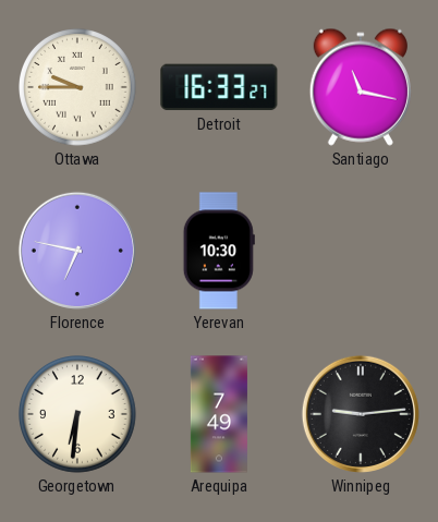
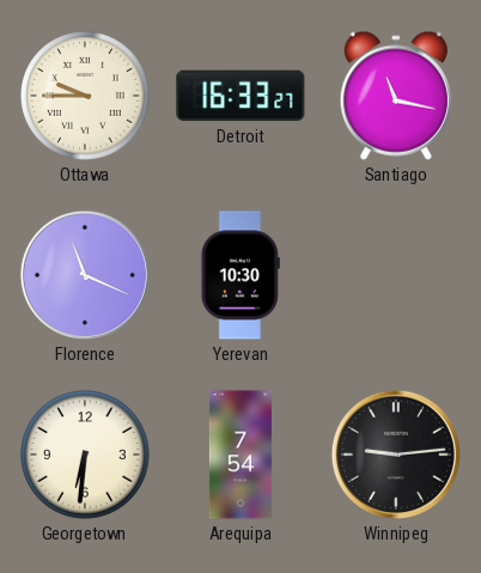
Florence: 6:47 -> 11:19 (85, 275)
Arequipa: 7:49 -> 7:54 (240, 455)
